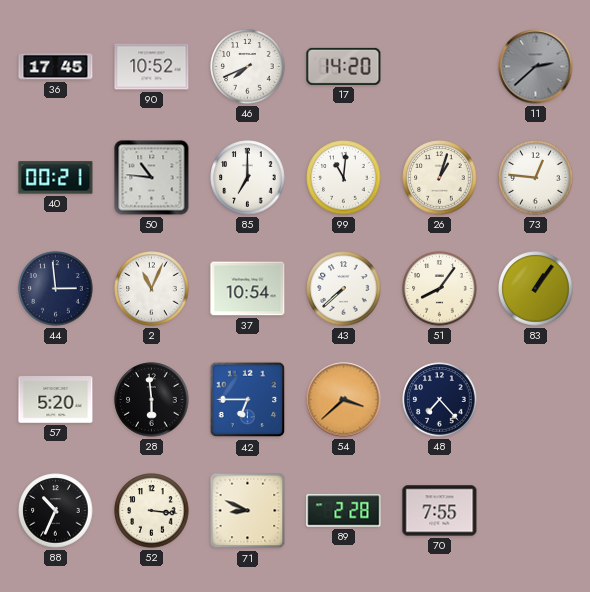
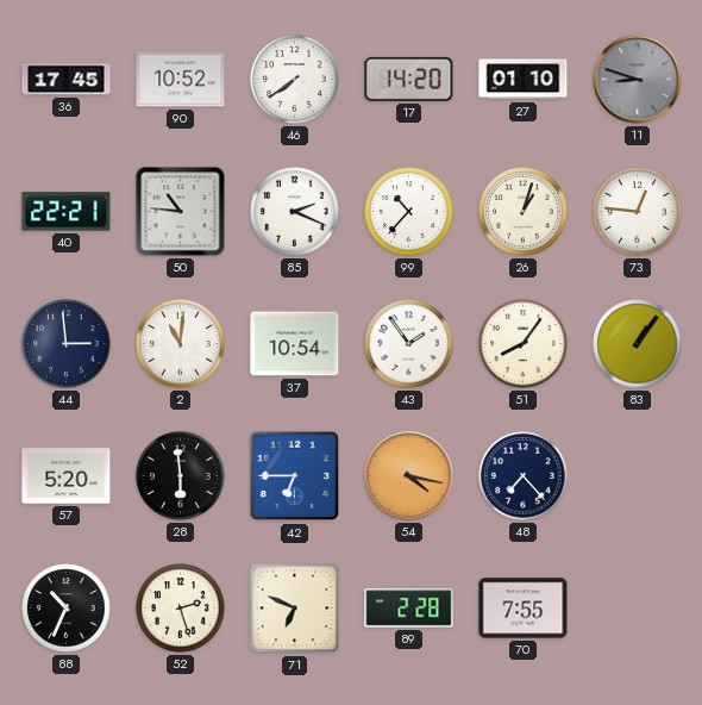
46: 7:41 -> 7:39 (295, 80)
27: none -> 01:10 (524, 80)
11: 2:38 -> 8:48 (638, 80)
40: 00:21 -> 22:21 (67, 212)
85: 7:00 -> 2:19 (295, 212)
99: 11:01 -> 10:37 (409, 212)
2: 11:04 -> 11:01 (181, 344)
43: 7:38 -> 1:54 (409, 344)
54: 3:38 -> 4:17 (409, 476)
52: 3:16 -> 2:27 (181, 609)
71: 8:49 -> 6:49 (295, 609)
